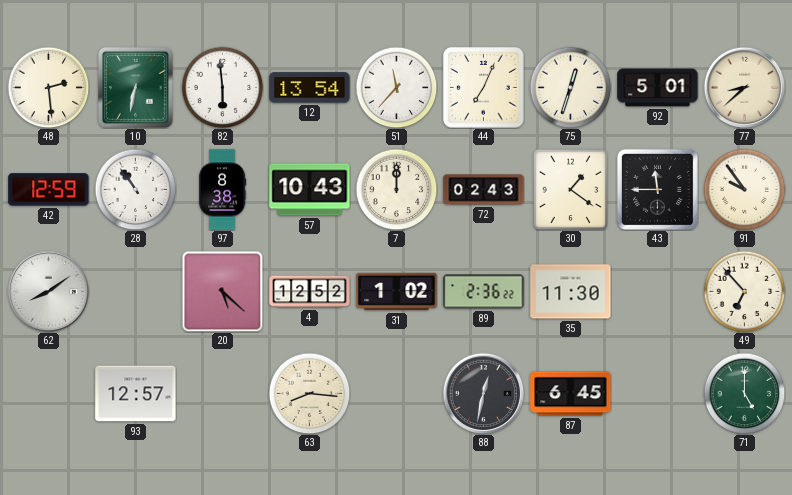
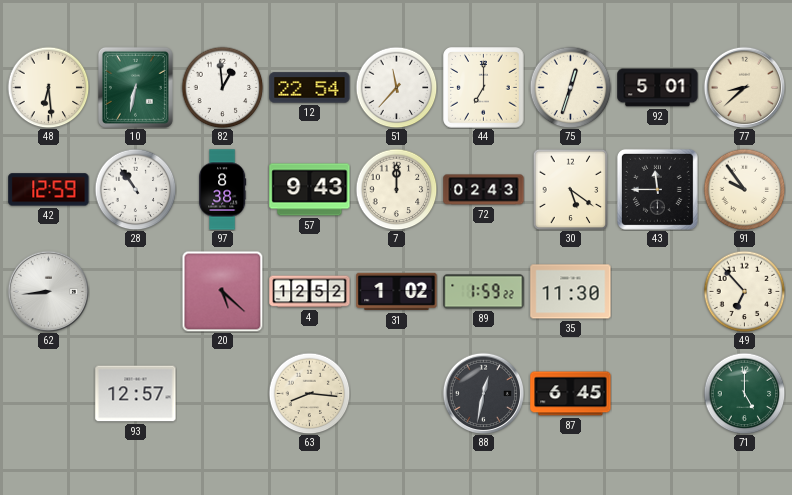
48: 2:29 -> 6:29 (48, 87)
82: 5:59 -> 12:59 (222, 87)
12: 13:54 -> 22:54 (310, 88)
44: 7:04 -> 7:00 (484, 88)
57: 10:43 -> 9:43 (310, 190)
30: 1:21 -> 5:21 (571, 189)
62: 8:09 -> 8:44 (48, 291)
89: 2:36 -> 1:59 (484, 292)
